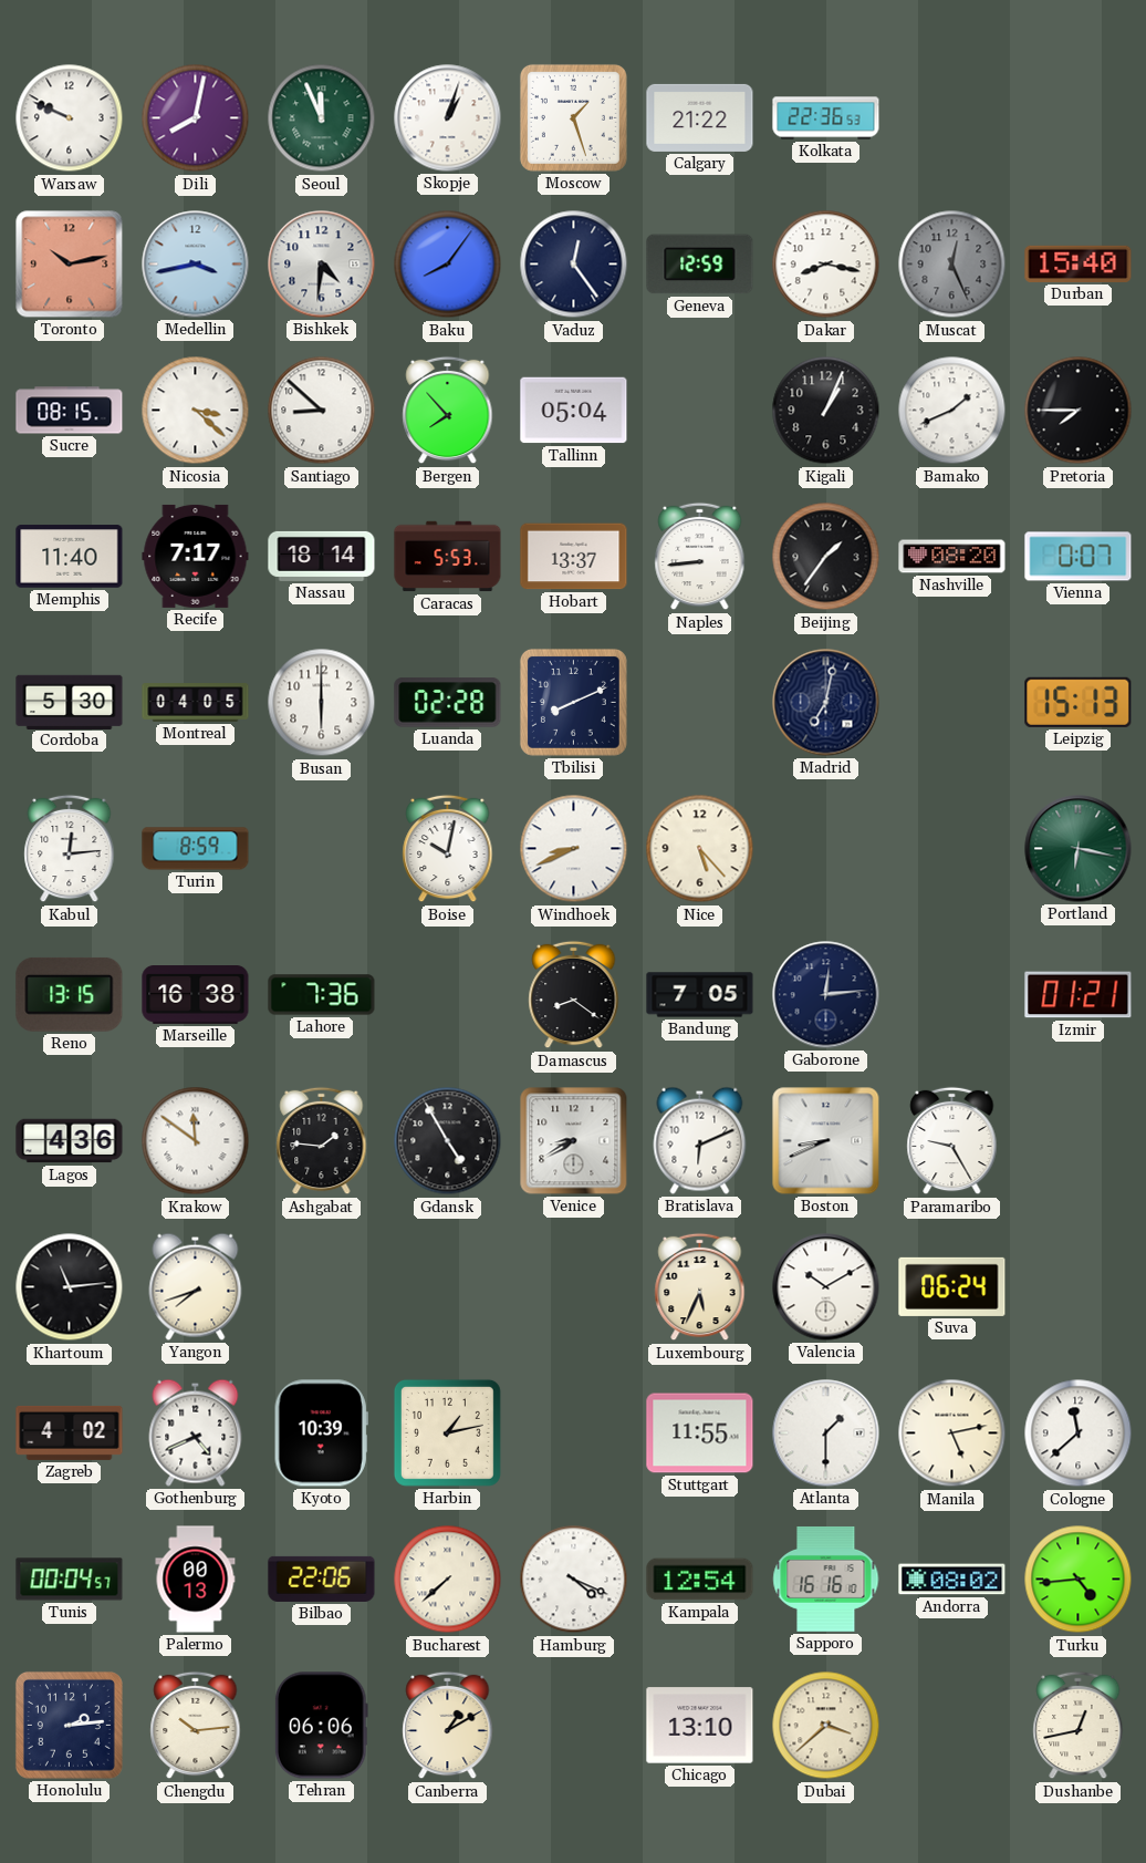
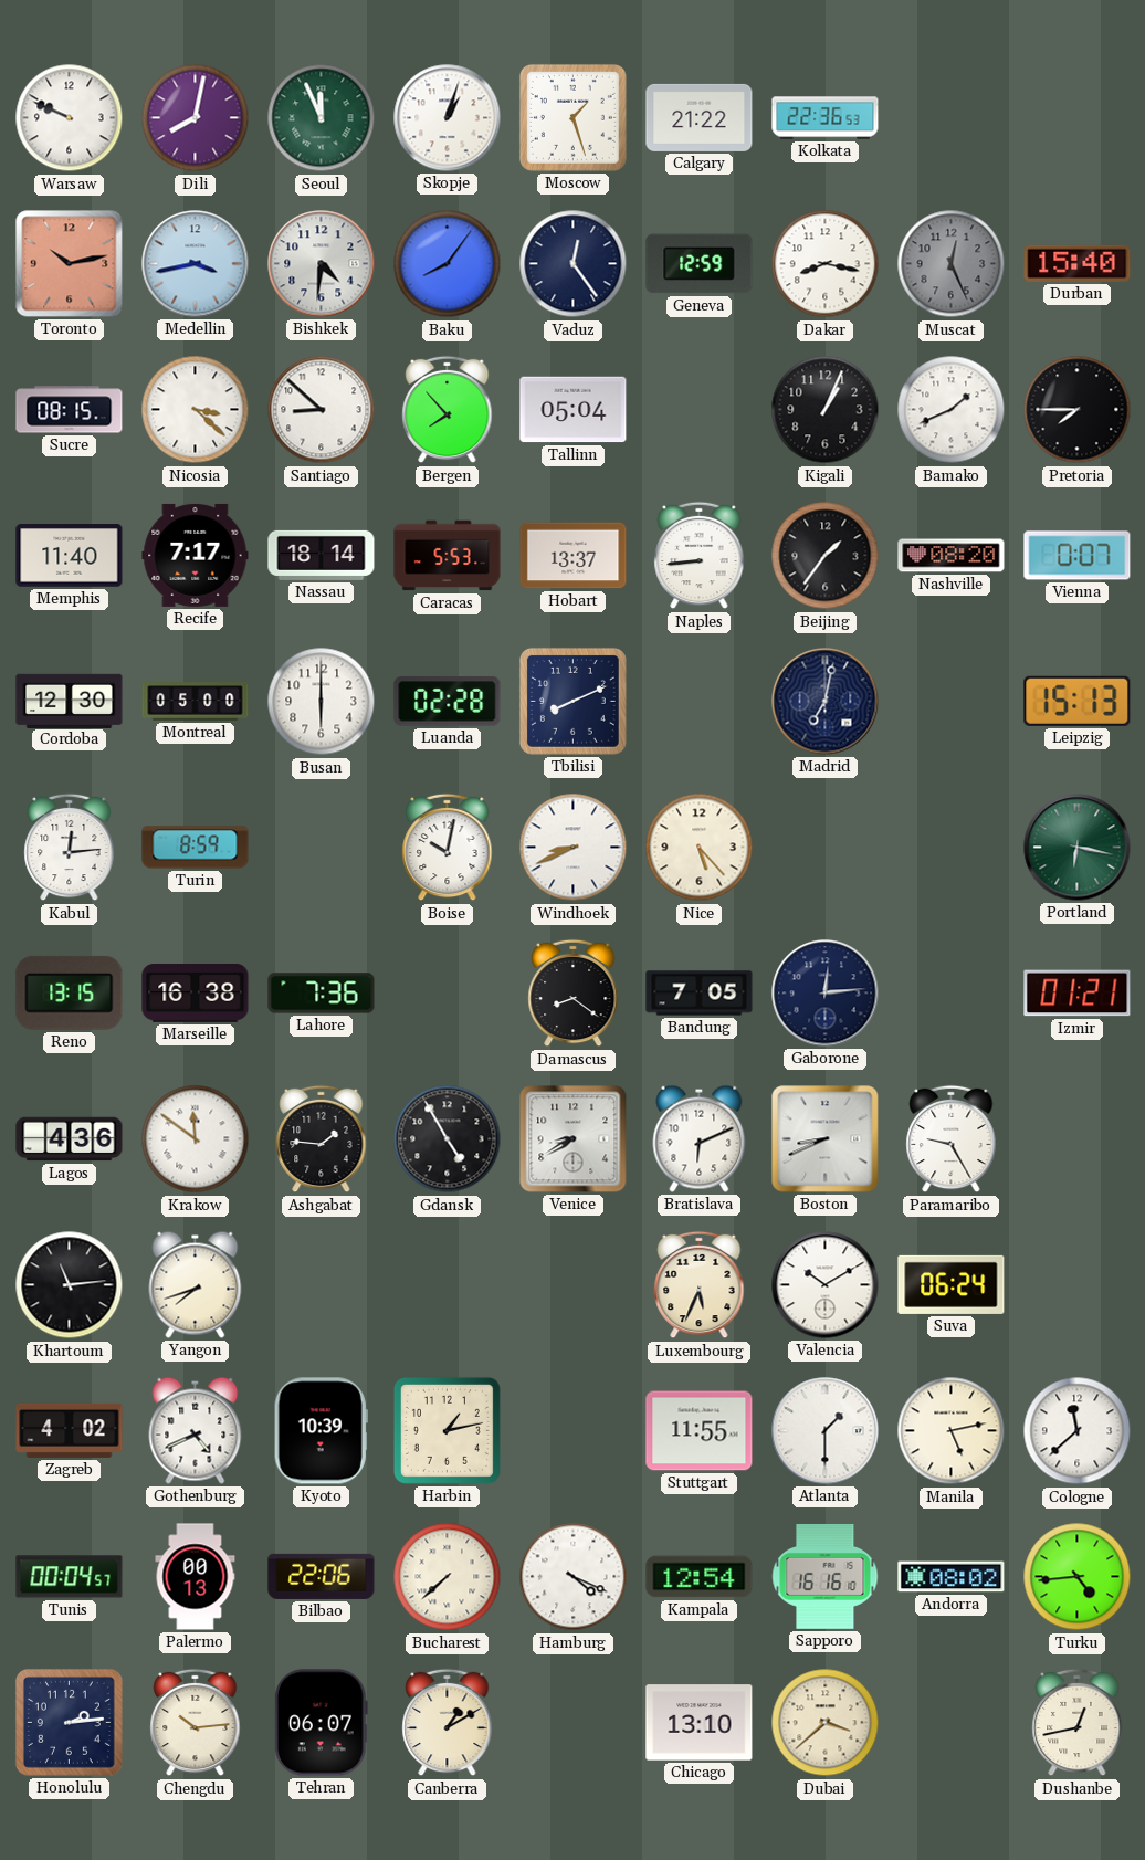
Cordoba: 5:30 -> 12:30 (70, 701)
Montreal: 04:05 -> 05:00 (196, 702)
Tehran: 06:06 -> 06:07 (321, 1723)
